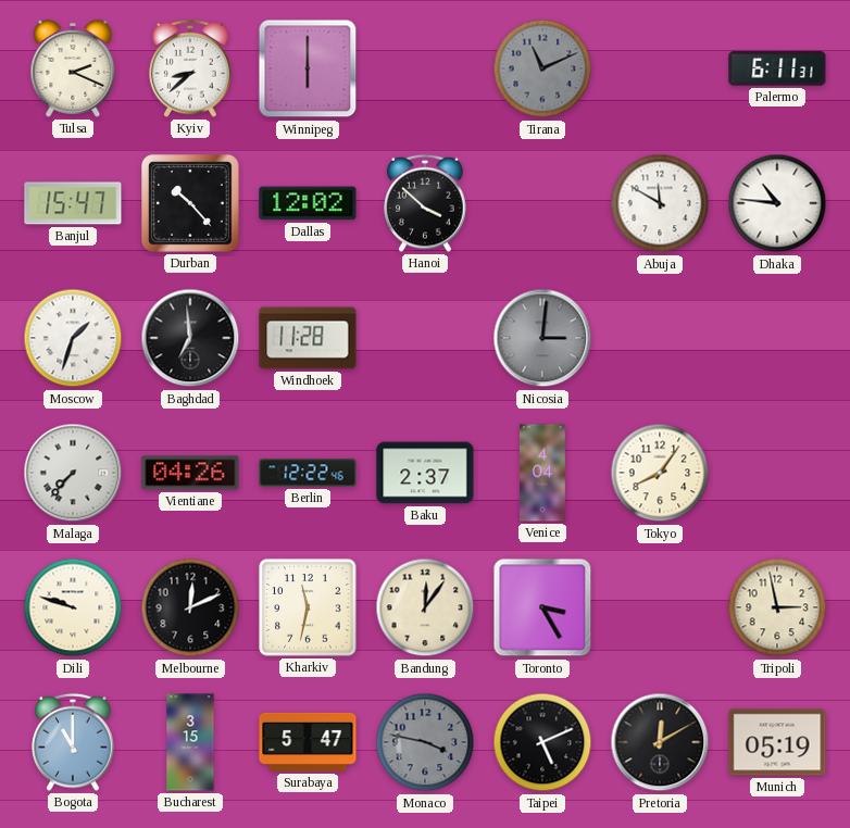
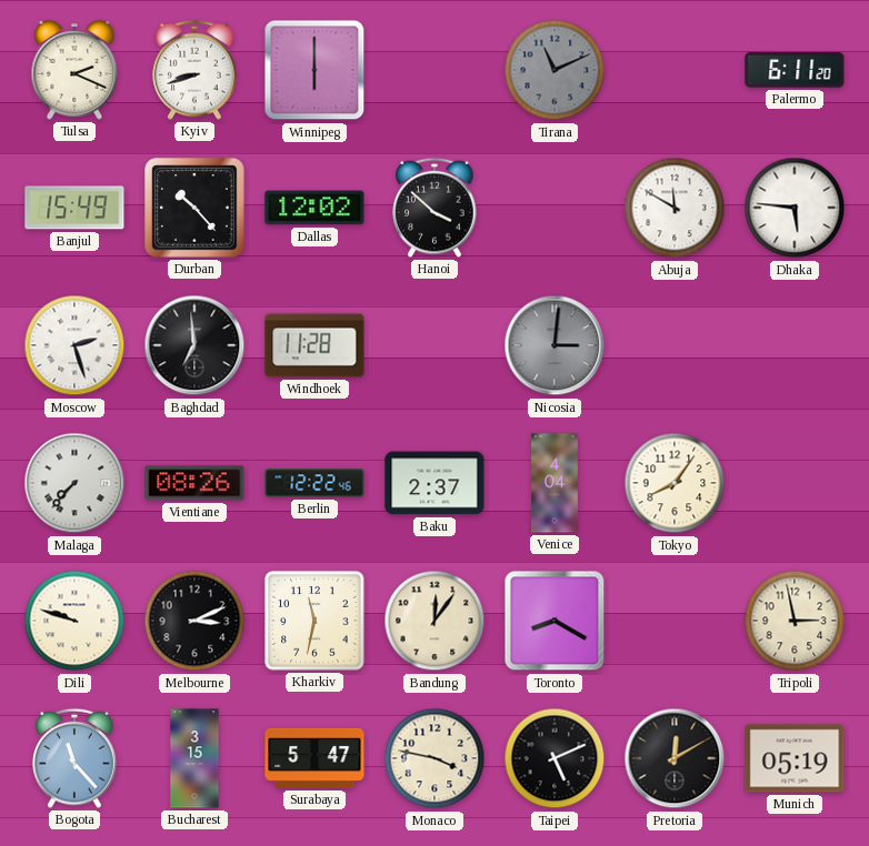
Kyiv: 8:38 -> 8:42 (194, 70)
Palermo: 6:11:31 -> 6:11:20 (795, 70)
Banjul: 15:47 -> 15:49 (74, 208)
Dhaka: 10:46 -> 5:46 (795, 208)
Moscow: 1:33 -> 2:27 (74, 345)
Vientiane: 04:26 -> 08:26 (194, 483)
Melbourne: 12:11 -> 3:11 (194, 621)
Toronto: 3:25 -> 8:20 (555, 621)
Bogota: 11:00 -> 11:23 (74, 758)
Monaco dial: grey -> cream (434, 758)
